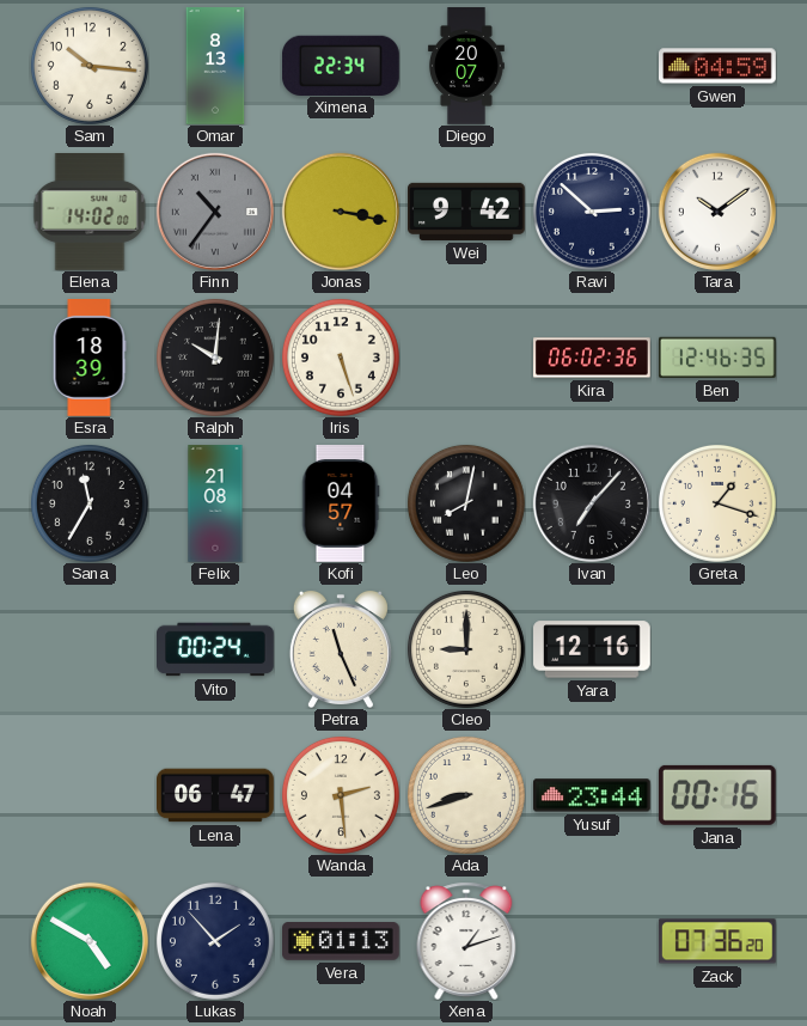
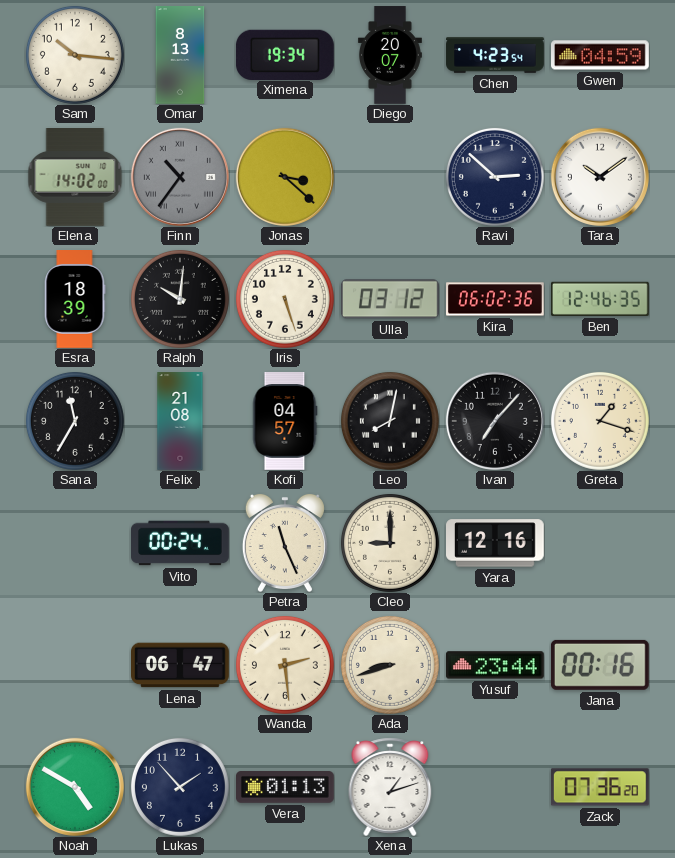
Ximena: 22:34 -> 19:34 (285, 54)
Chen: none -> 4:23 (495, 55)
Jonas: 3:17 -> 3:22 (285, 177)
Wei: 9:42 -> none (467, 212)
Ulla: none -> 03:12 (390, 299)
